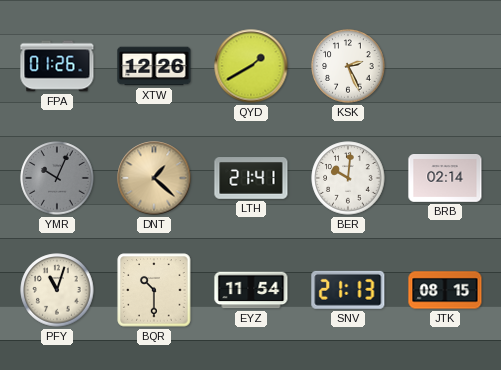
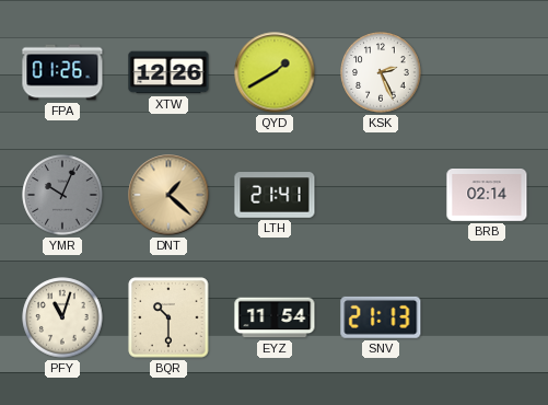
BER: 10:01 -> none (348, 178)
JTK: 08:15 -> none (445, 290)
